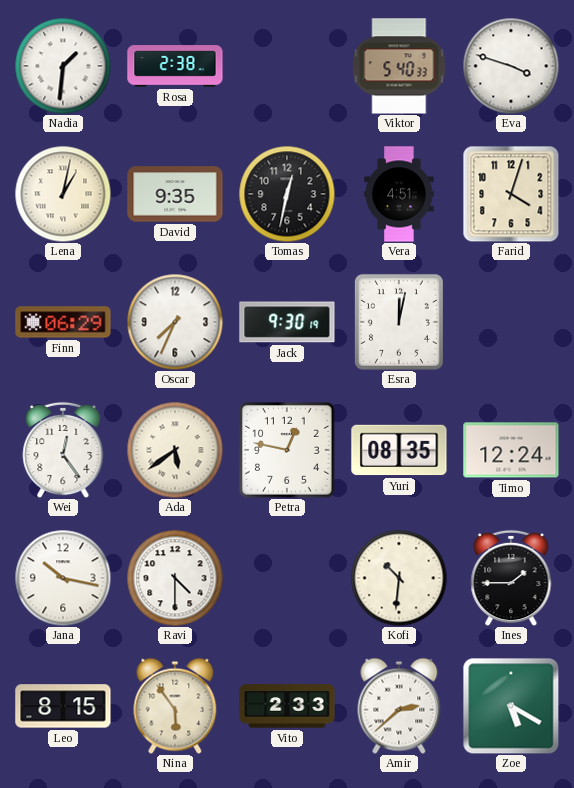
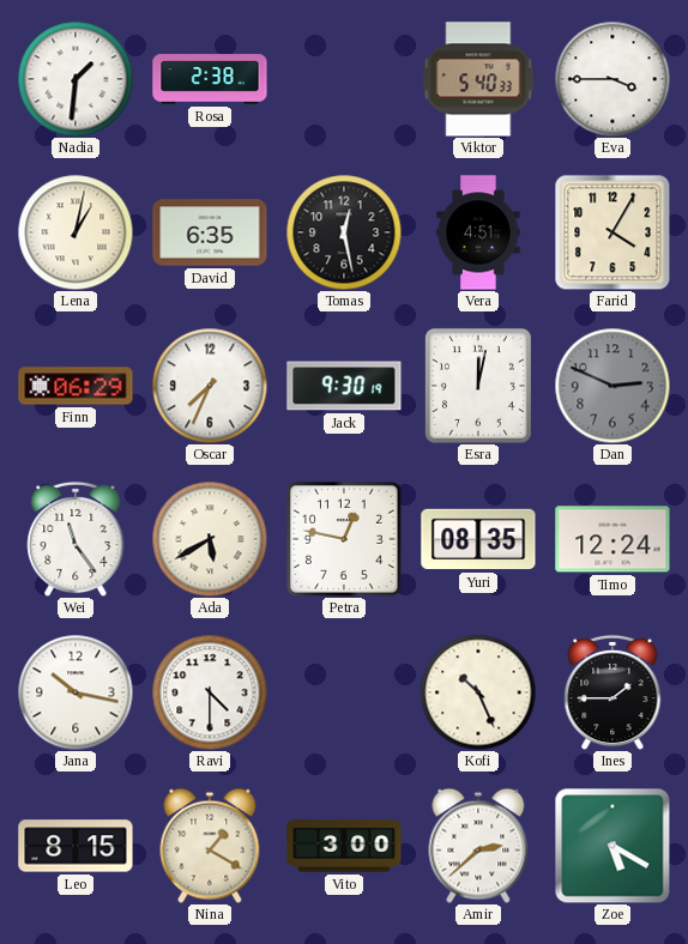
Eva: 3:48 -> 3:45 (612, 79)
David: 9:35 -> 6:35 (210, 232)
Tomas: 12:32 -> 12:28 (344, 232)
Farid: 4:03 -> 4:05 (612, 232)
Dan: none -> 2:49 (612, 386)
Wei: 12:24 -> 11:24 (76, 539)
Ada: 5:39 -> 5:40 (210, 539)
Kofi: 10:31 -> 10:26 (478, 692)
Nina: 5:54 -> 1:20 (210, 846)
Vito: 2:33 -> 3:00 (344, 846)
